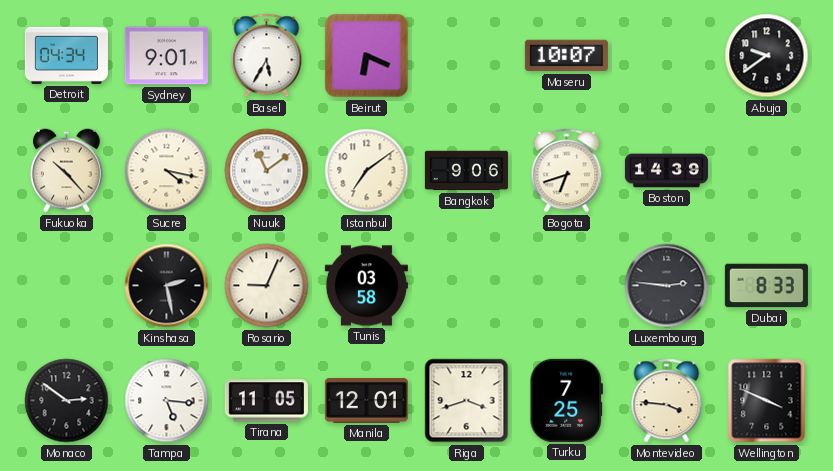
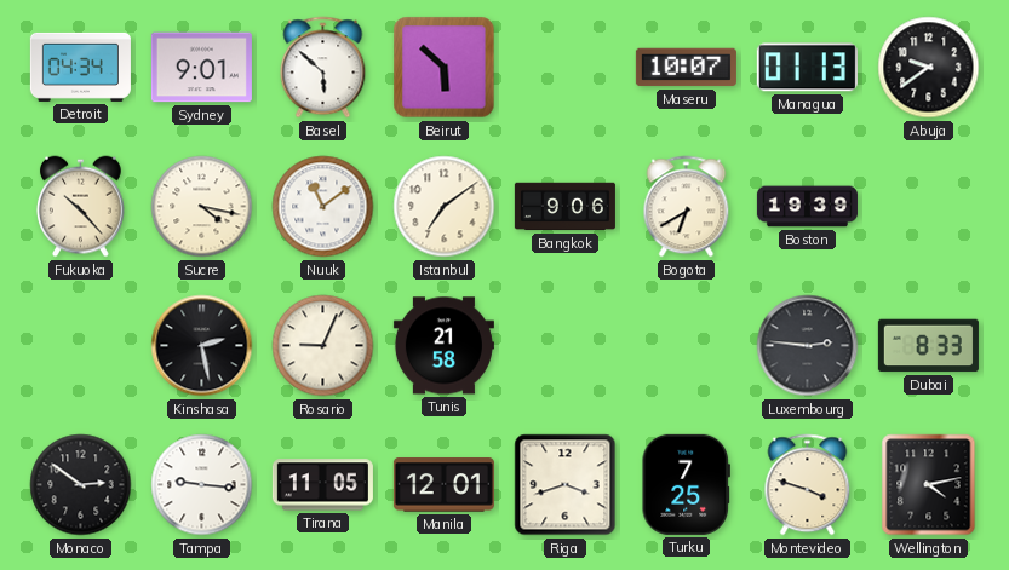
Basel: 5:35 -> 5:52 (323, 68)
Beirut: 6:19 -> 5:52 (445, 68)
Managua: none -> 01:13 (807, 68)
Bogota: 6:42 -> 6:40 (687, 207)
Boston: 14:39 -> 19:39 (807, 207)
Tunis: 03:58 -> 21:58 (443, 346)
Tampa: 5:16 -> 9:16 (202, 485)
Montevideo: 3:46 -> 3:48 (808, 485)
Wellington: 3:49 -> 4:13 (929, 485)
